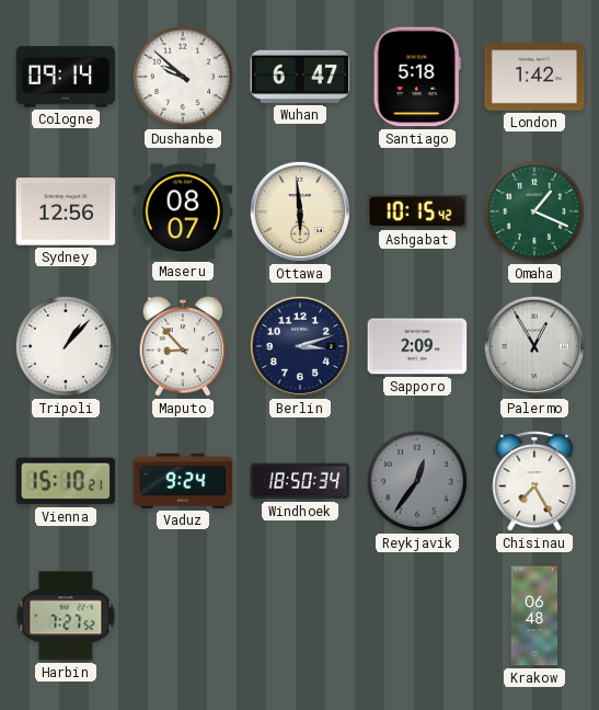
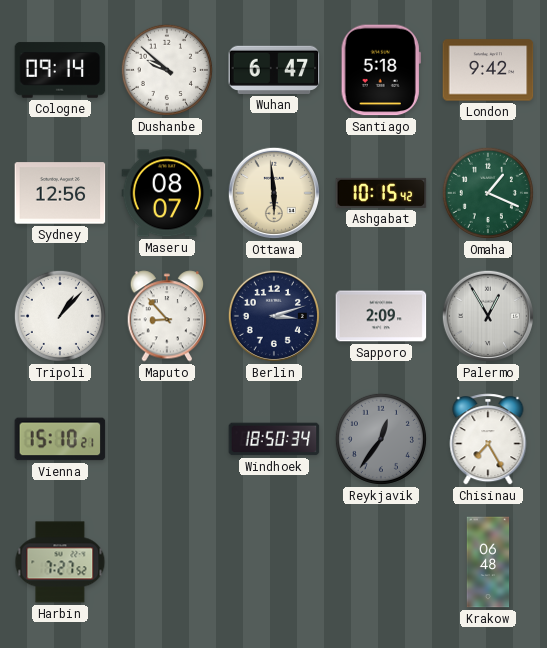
London: 1:42 -> 9:42 (488, 70)
Vaduz: 9:24 -> none (183, 481)
